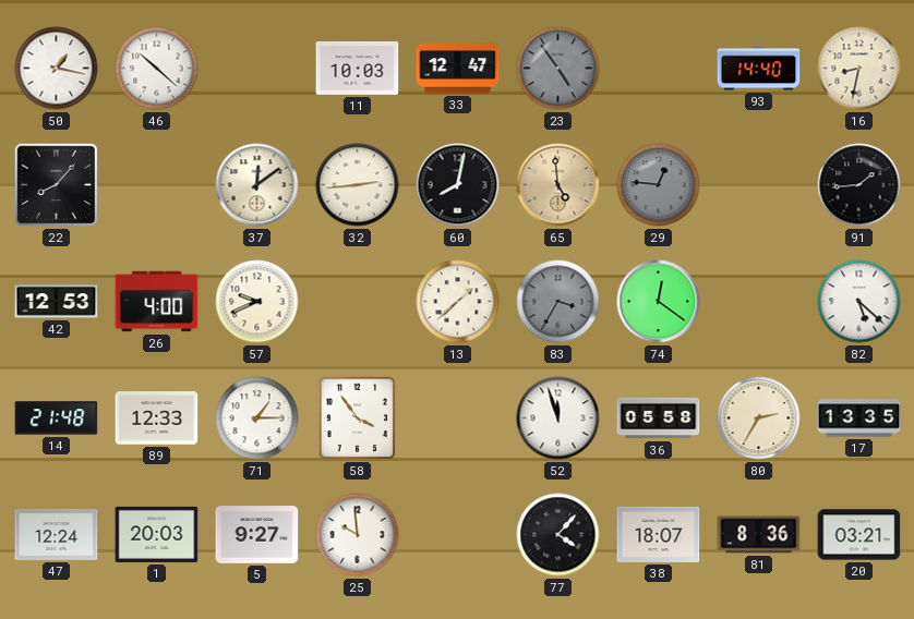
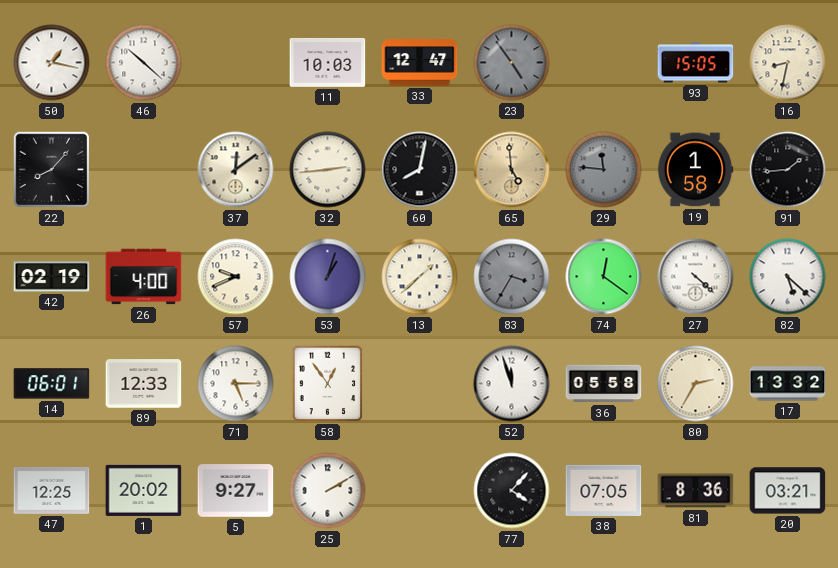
93: 14:40 -> 15:05 (696, 63)
29: 12:46 -> 11:46 (604, 170)
19: none -> 1:58 (695, 170)
42: 12:53 -> 02:19 (52, 277)
53: none -> 1:03 (328, 277)
27: none -> 4:22 (696, 277)
14: 21:48 -> 06:01 (52, 384)
71: 1:15 -> 5:15 (236, 384)
58: 3:54 -> 12:54 (328, 384)
17: 13:35 -> 13:32 (788, 384)
47: 12:24 -> 12:25 (52, 490)
1: 20:03 -> 20:02 (144, 490)
25: 9:59 -> 2:10 (328, 491)
38: 18:07 -> 07:05 (604, 490)
